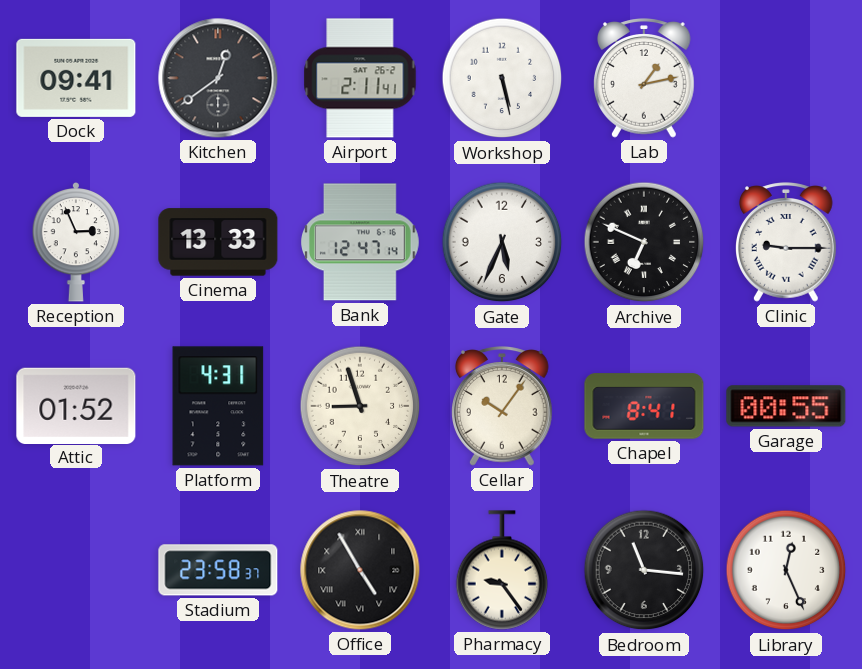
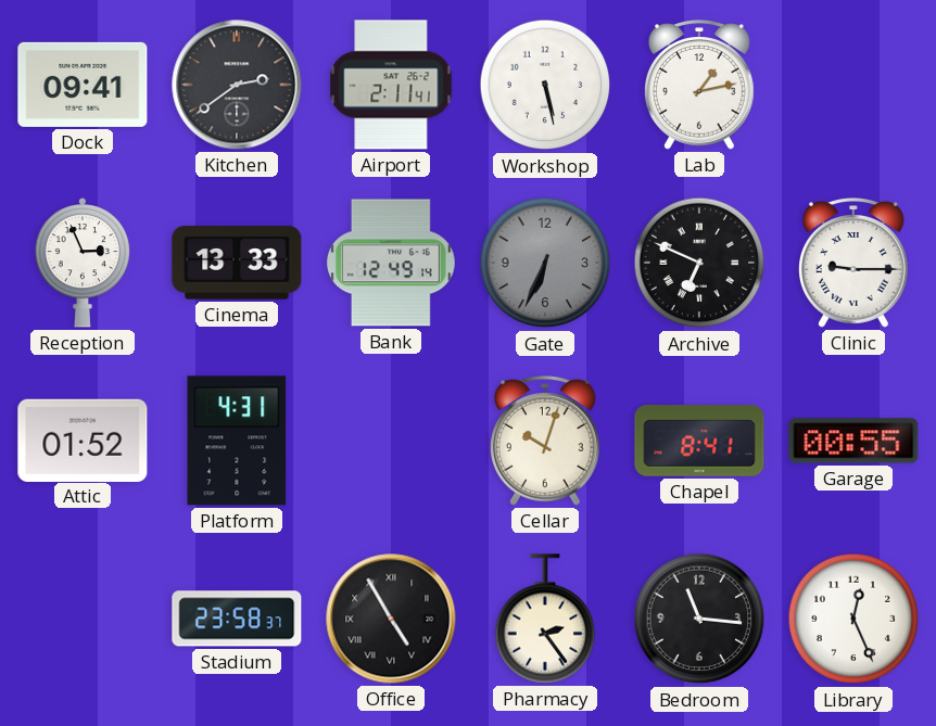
Kitchen: 12:39 -> 2:39 (237, 85)
Bank: 12:47 -> 12:49 (392, 263)
Gate: 5:34 -> 6:34 (545, 263)
Gate dial: white -> grey (545, 263)
Theatre: 8:57 -> none (360, 406)
Cellar: 10:06 -> 10:03 (546, 441)
Pharmacy: 9:24 -> 2:24 (545, 619)
